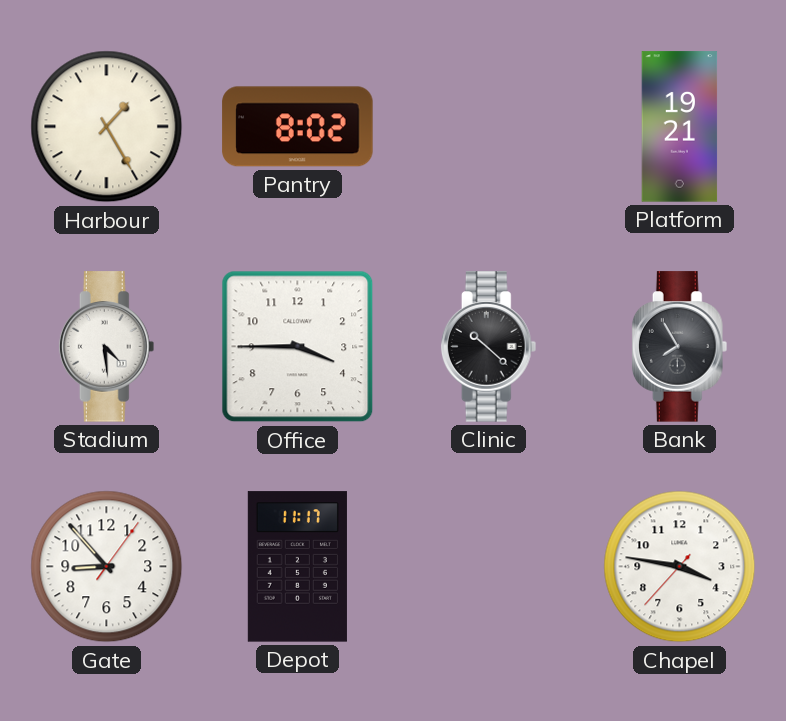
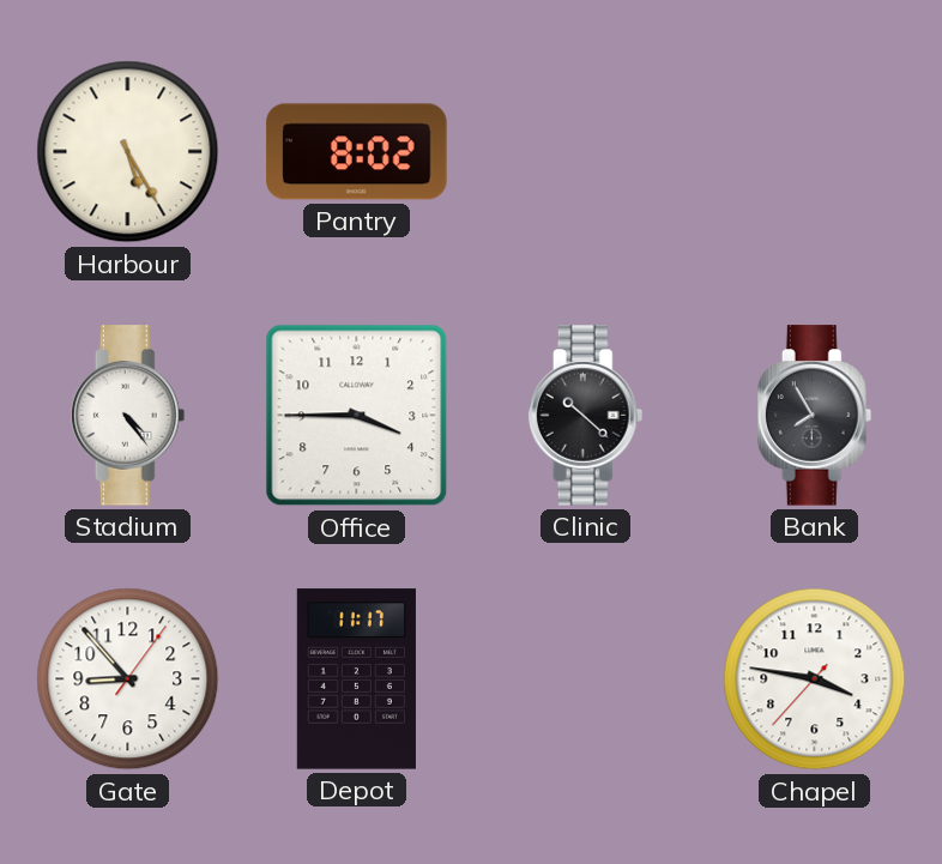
Harbour: 1:25 -> 5:25 (128, 152)
Platform: 19:21 -> none (680, 127)
Stadium: 4:29 -> 4:24 (128, 416)
